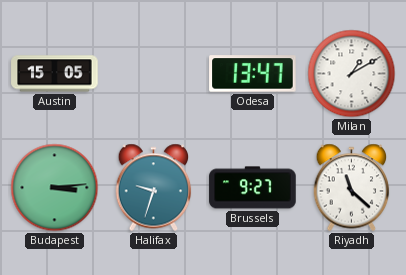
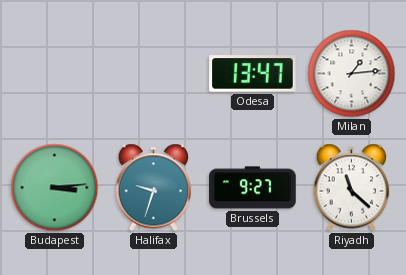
Austin: 15:05 -> none (55, 74)
Milan: 1:10 -> 1:14 (352, 74)
